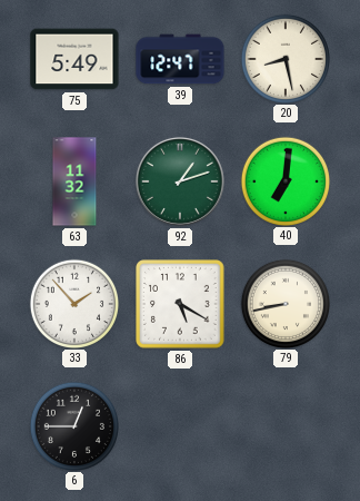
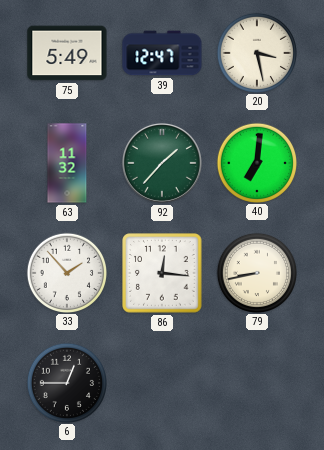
20: 8:28 -> 3:28 (256, 52)
92: 1:12 -> 1:37 (162, 163)
86: 5:20 -> 12:16 (162, 273)
